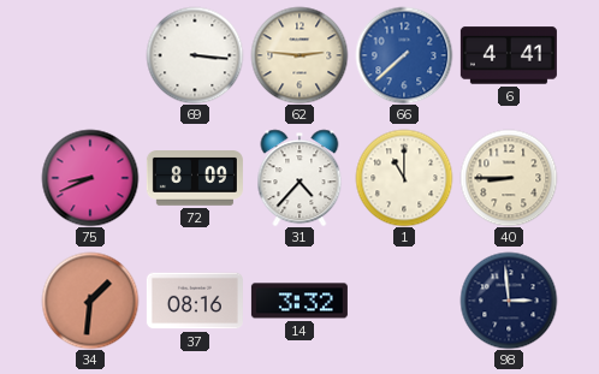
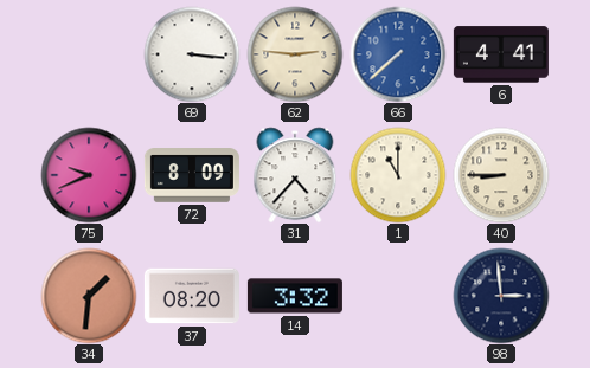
75: 8:41 -> 9:41 (89, 175)
37: 08:16 -> 08:20 (192, 296)
